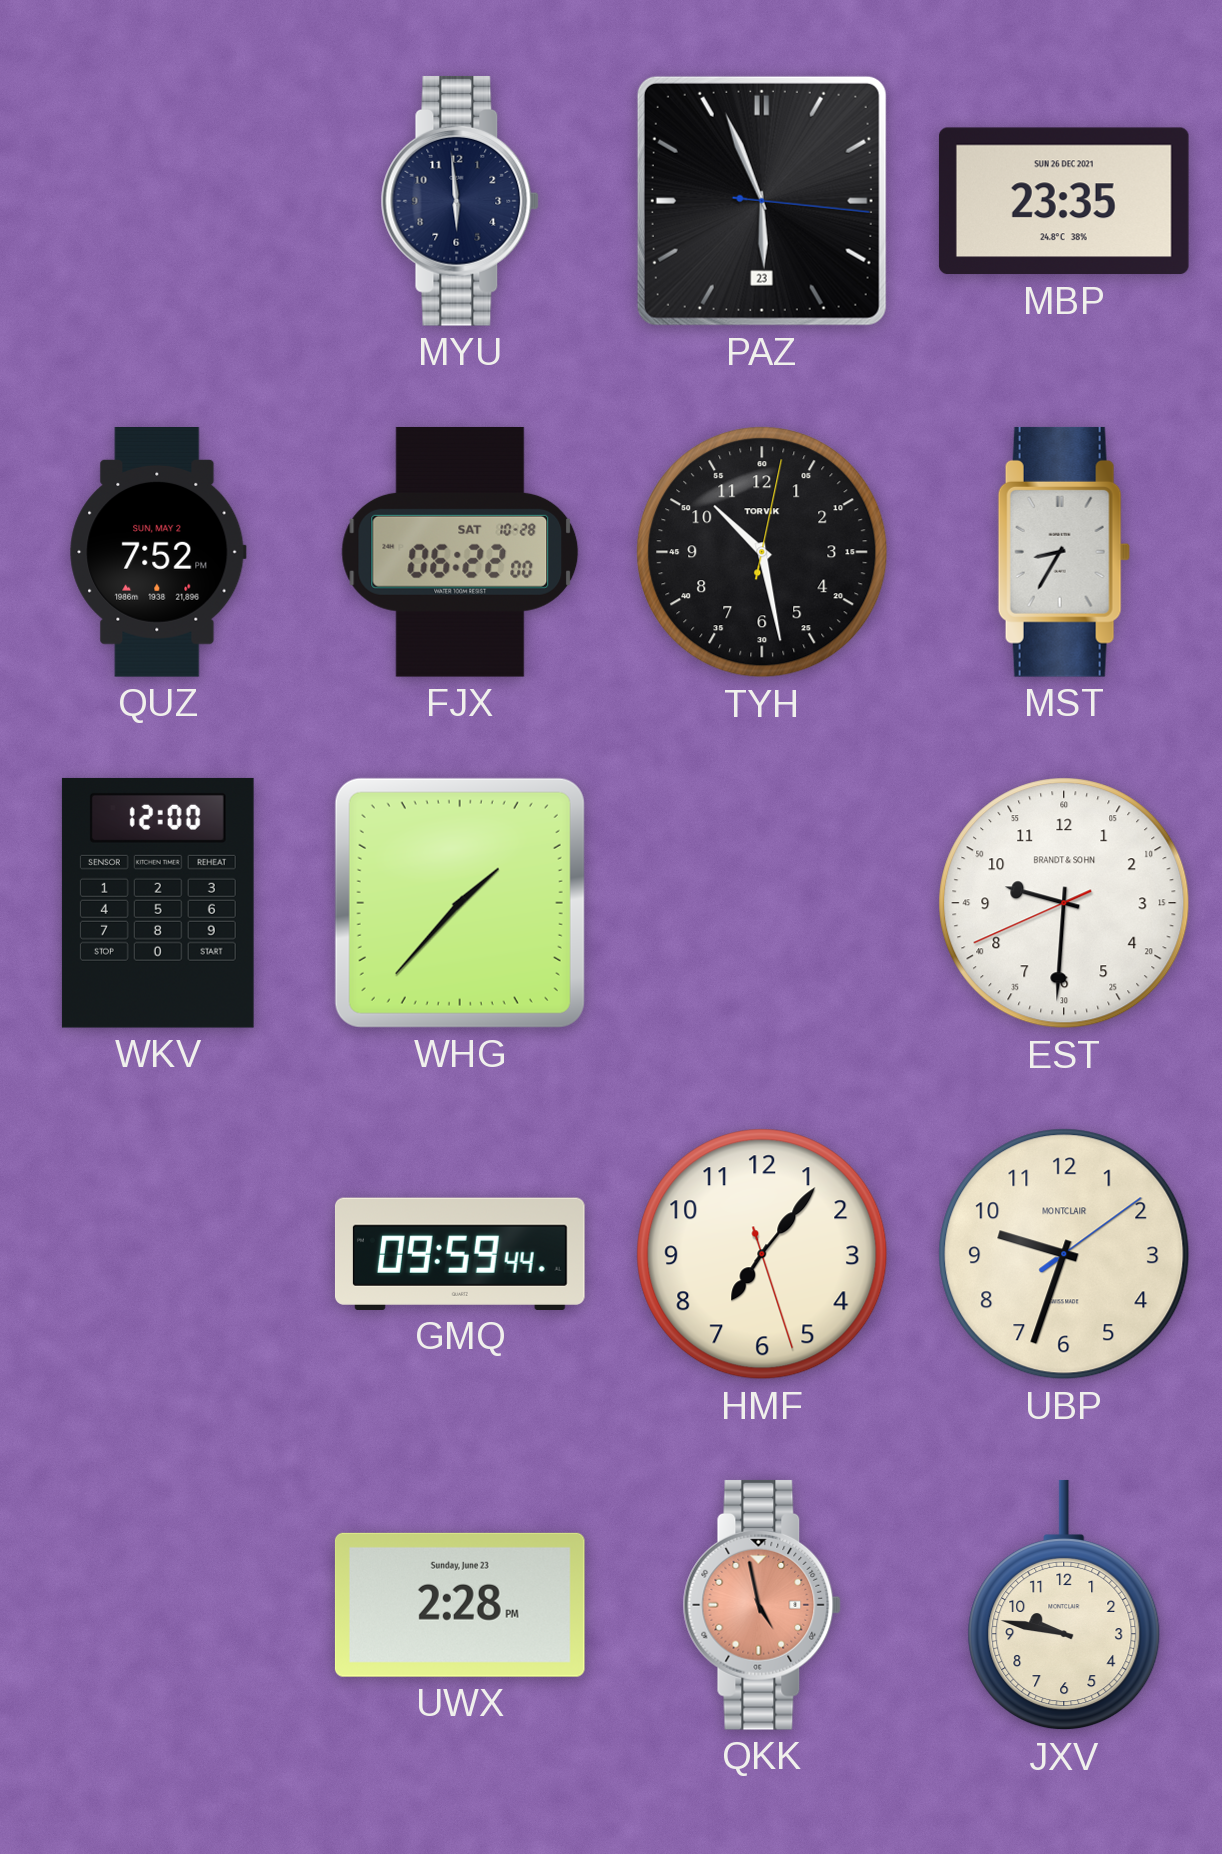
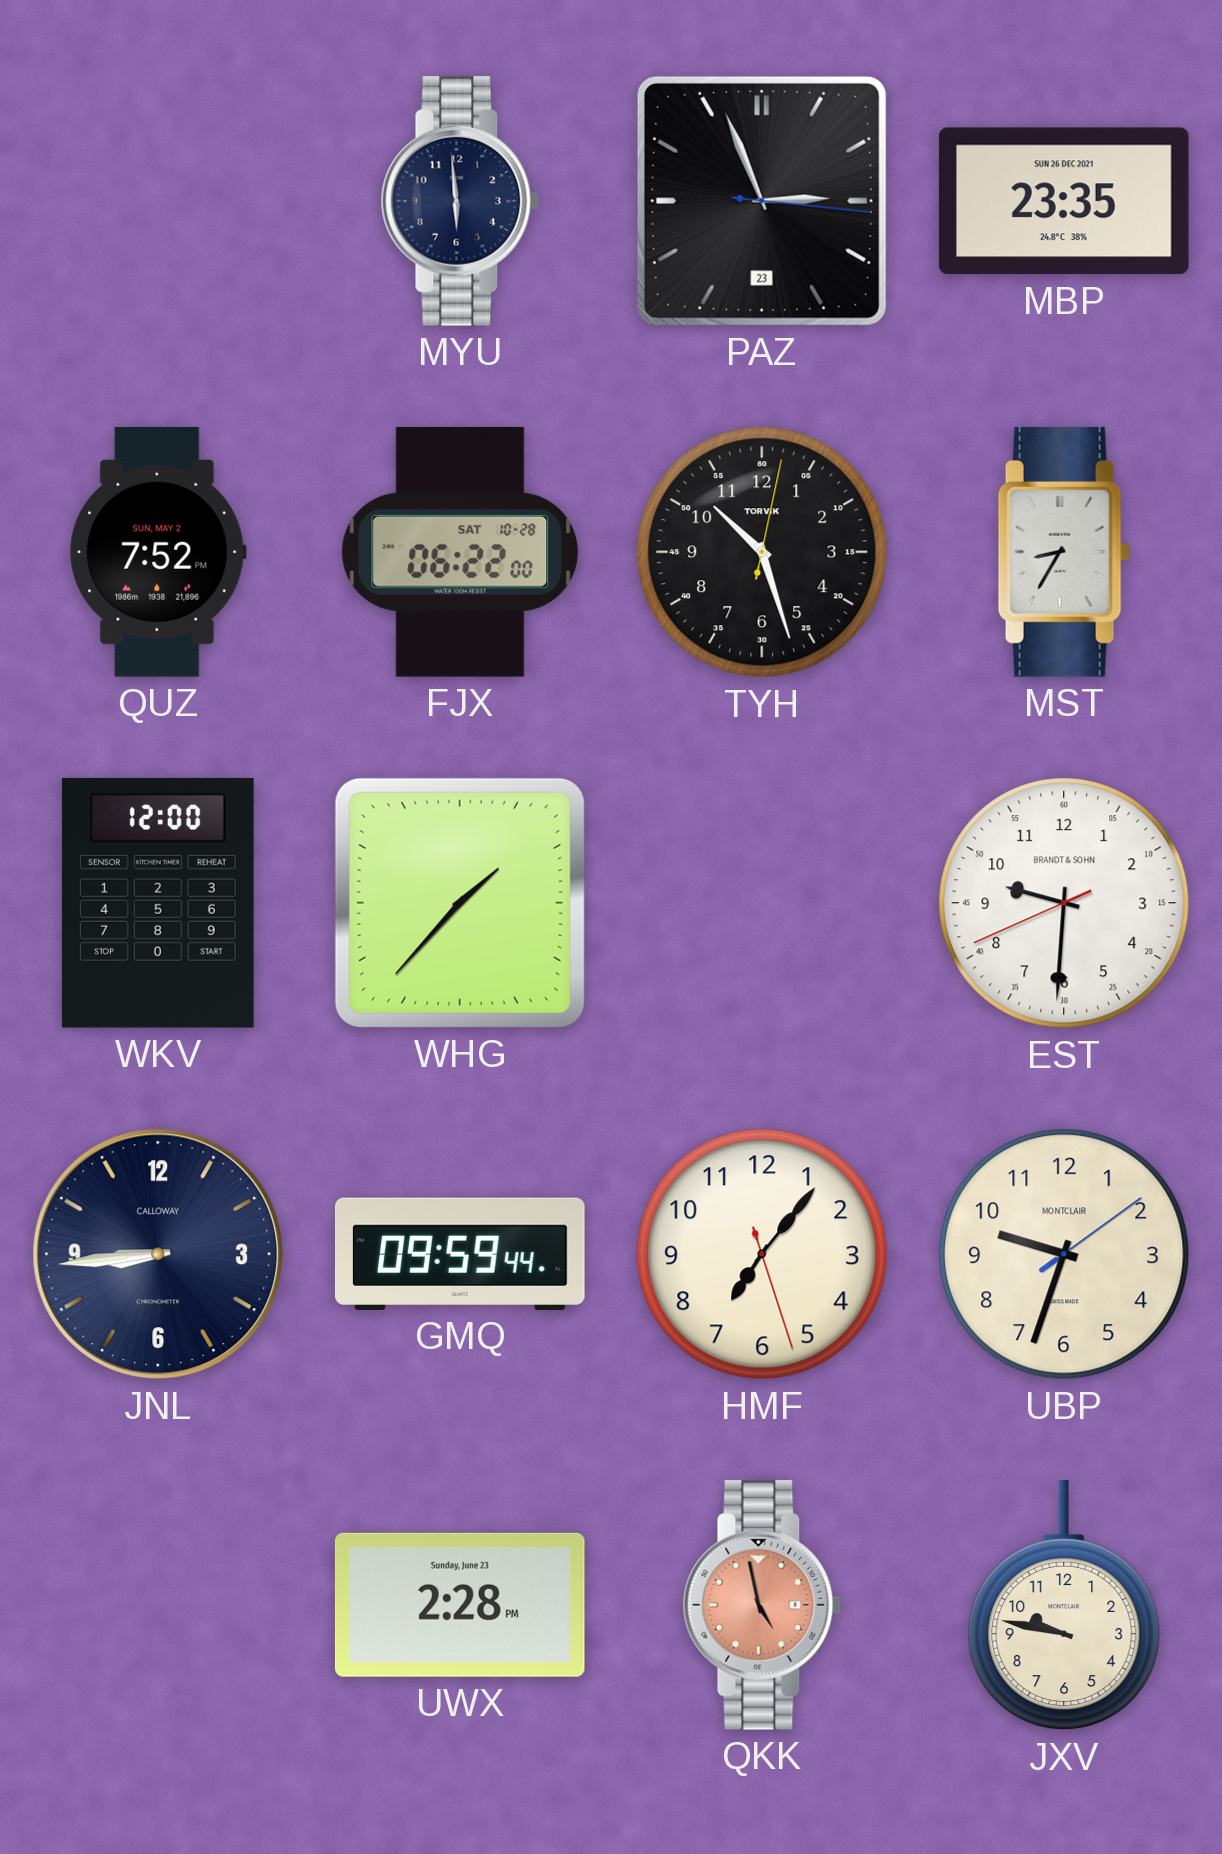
PAZ: 5:56 -> 2:56 (762, 201)
TYH: 10:28 -> 10:27 (762, 552)
JNL: none -> 8:44 (158, 1254)
